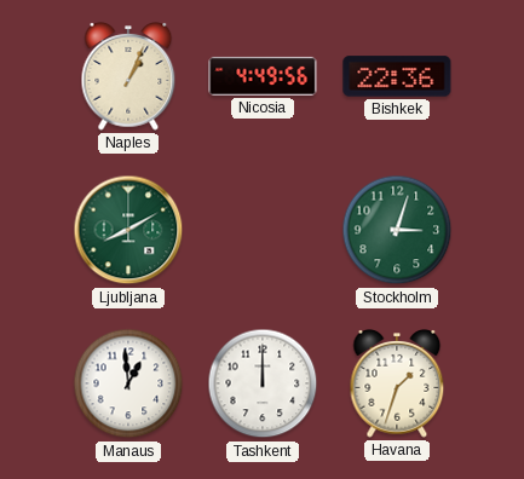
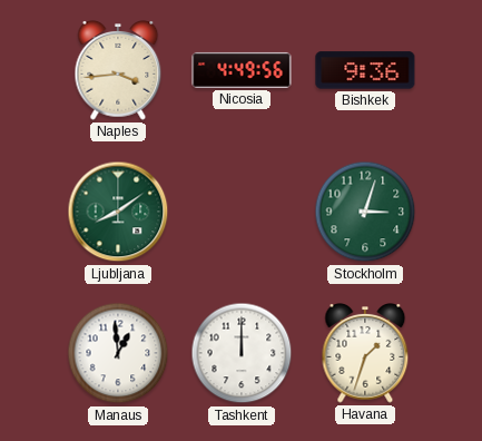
Naples: 1:04 -> 3:44 (118, 71)
Bishkek: 22:36 -> 9:36 (365, 70)
Ljubljana: 8:10 -> 8:09 (118, 212)
